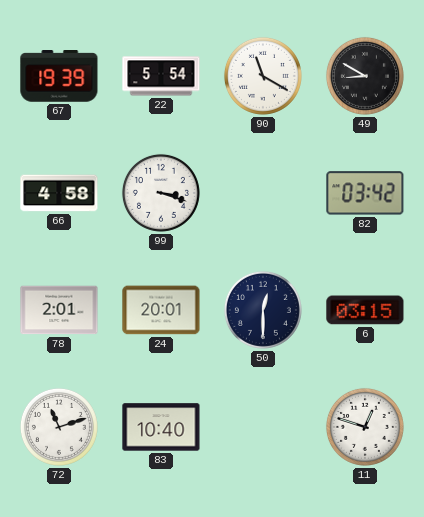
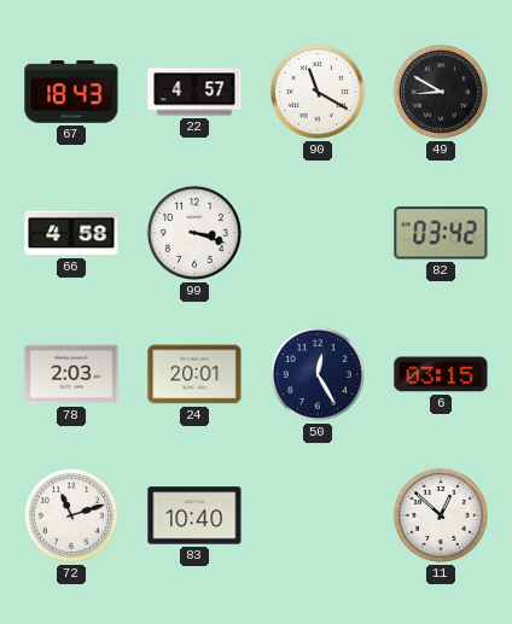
67: 19:39 -> 18:43 (71, 93)
22: 5:54 -> 4:57 (194, 92)
78: 2:01 -> 2:03 (71, 374)
50: 12:30 -> 12:25 (318, 374)
11: 12:48 -> 12:52 (441, 515)
